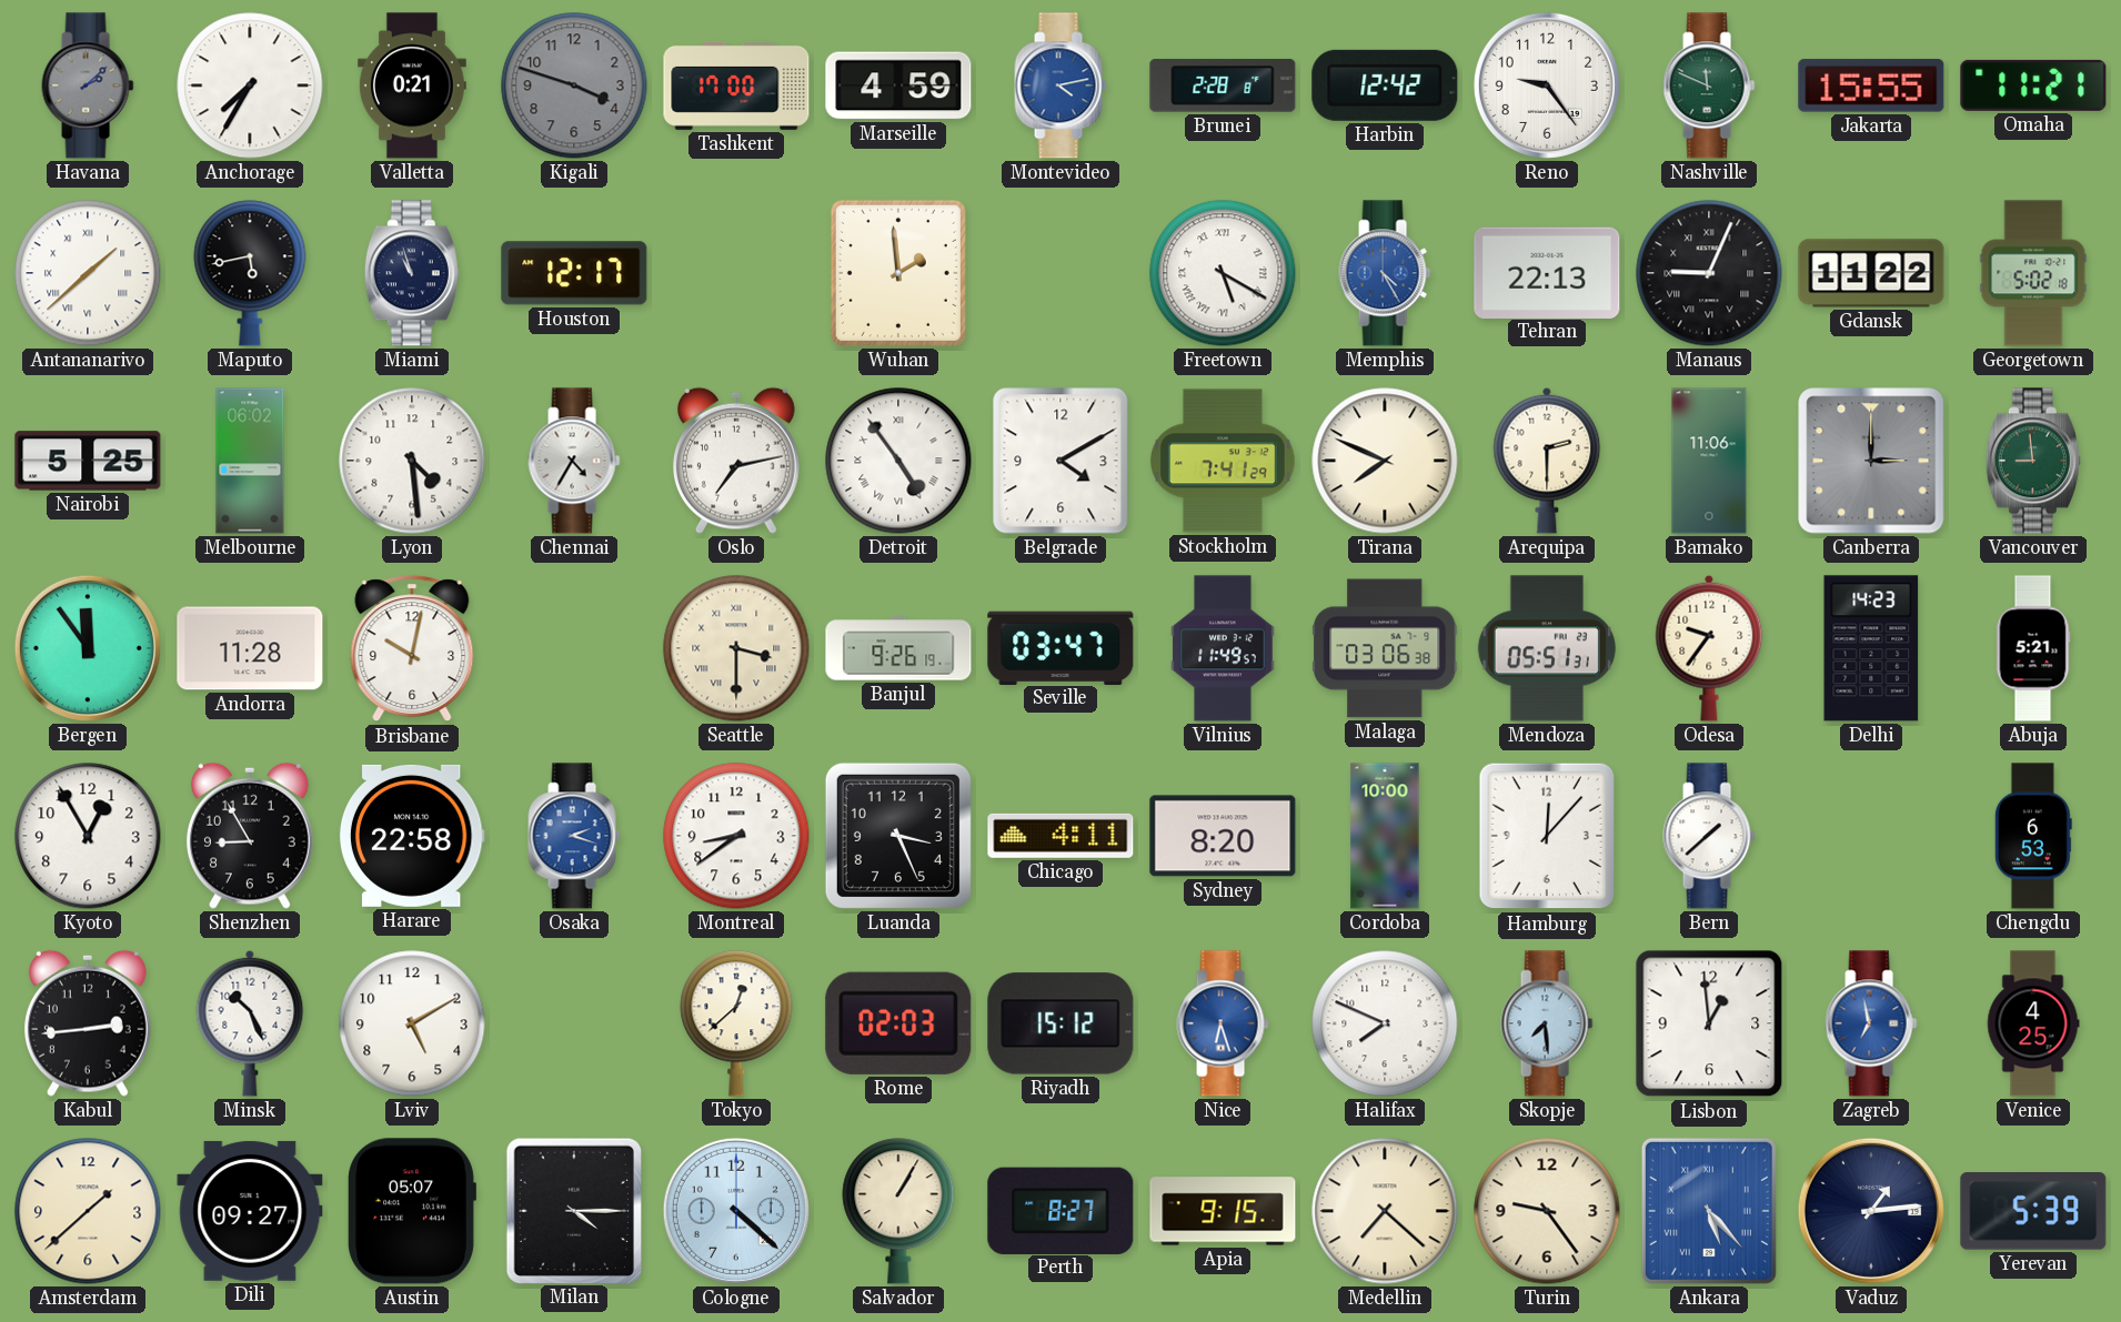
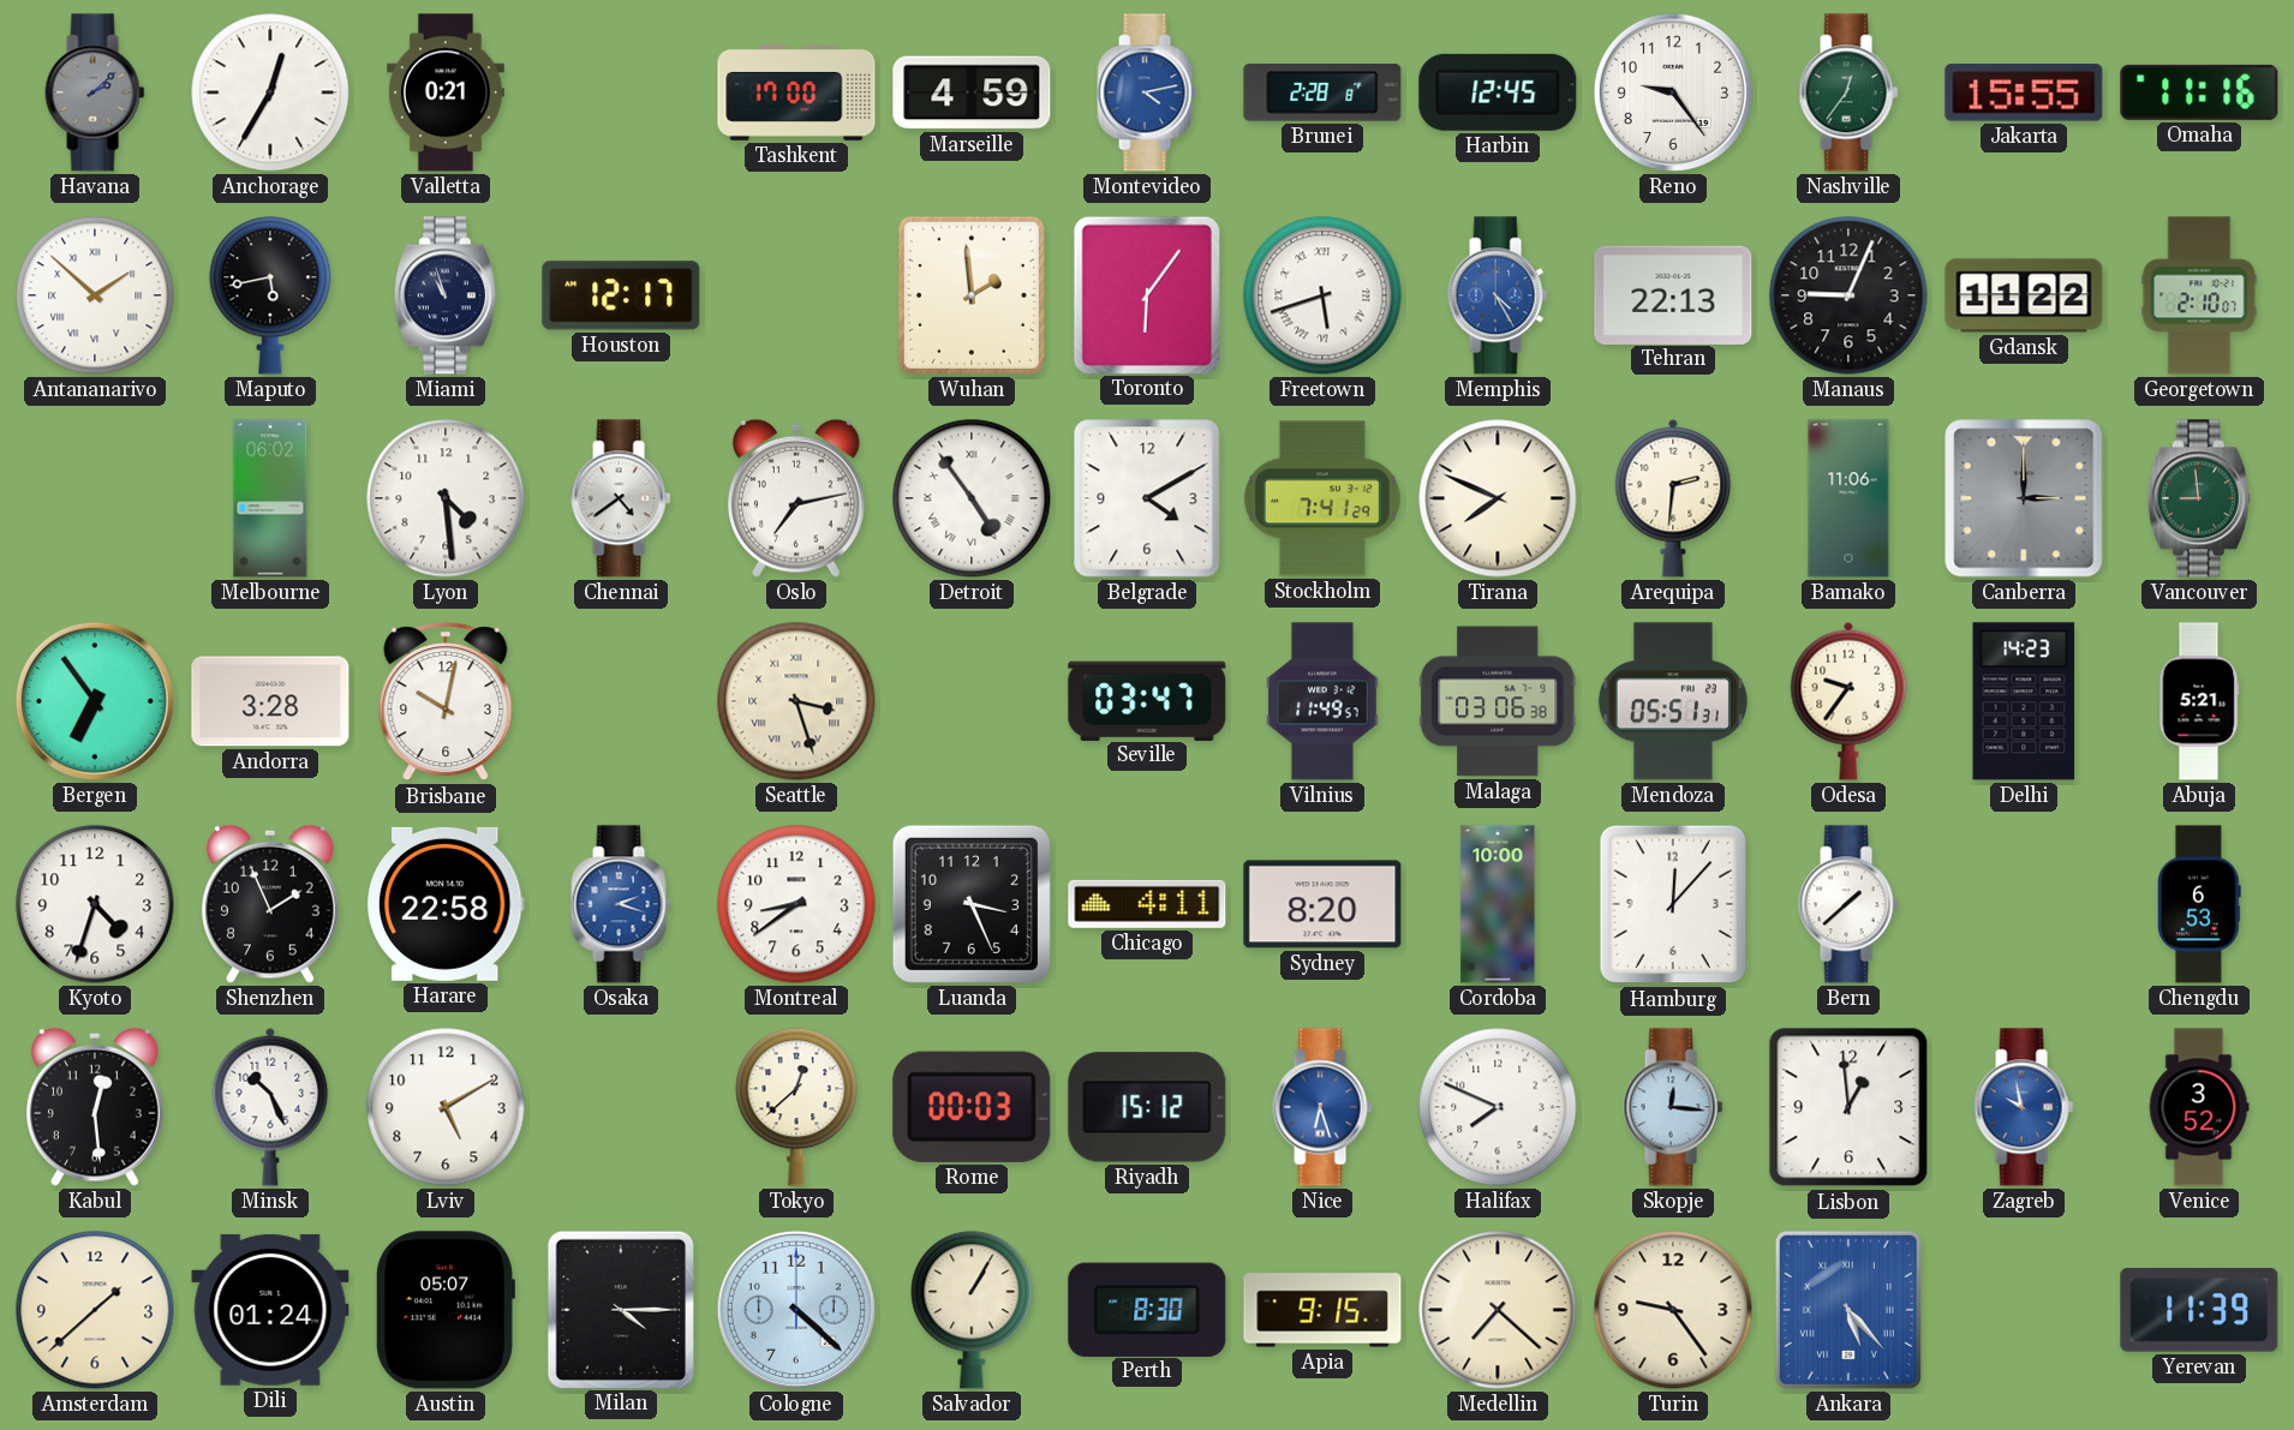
Anchorage: 7:35 -> 12:35 (270, 92)
Kigali: 3:48 -> none (574, 85)
Harbin: 12:42 -> 12:45 (1498, 92)
Nashville: 11:49 -> 12:36 (1848, 92)
Omaha: 11:21 -> 11:16 (2199, 92)
Antananarivo: 1:38 -> 1:52 (95, 295)
Toronto: none -> 6:06 (1146, 294)
Freetown: 5:20 -> 5:42 (1322, 295)
Manaus numerals: Roman -> Arabic (1848, 295)
Georgetown: 5:02 -> 2:10 (2199, 295)
Nairobi: 5:25 -> none (88, 461)
Chennai: 4:35 -> 4:39 (621, 498)
Arequipa: 2:30 -> 2:31 (1673, 498)
Bergen: 11:54 -> 6:54 (95, 701)
Andorra: 11:28 -> 3:28 (270, 701)
Seattle: 3:30 -> 3:27 (796, 701)
Banjul: 9:26 -> none (898, 648)
Kyoto: 12:55 -> 4:33 (95, 904)
Shenzhen: 8:55 -> 1:56 (270, 904)
Kabul: 2:44 -> 12:29 (95, 1107)
Rome: 02:03 -> 00:03 (972, 1107)
Skopje: 7:29 -> 12:16 (1673, 1107)
Zagreb: 6:58 -> 9:58 (2024, 1107)
Venice: 4:25 -> 3:52 (2199, 1107)
Dili: 09:27 -> 01:24 (270, 1310)
Perth: 8:27 -> 8:30 (1147, 1309)
Vaduz: 1:14 -> none (1871, 1211)
Yerevan: 5:39 -> 11:39 (2199, 1311)
